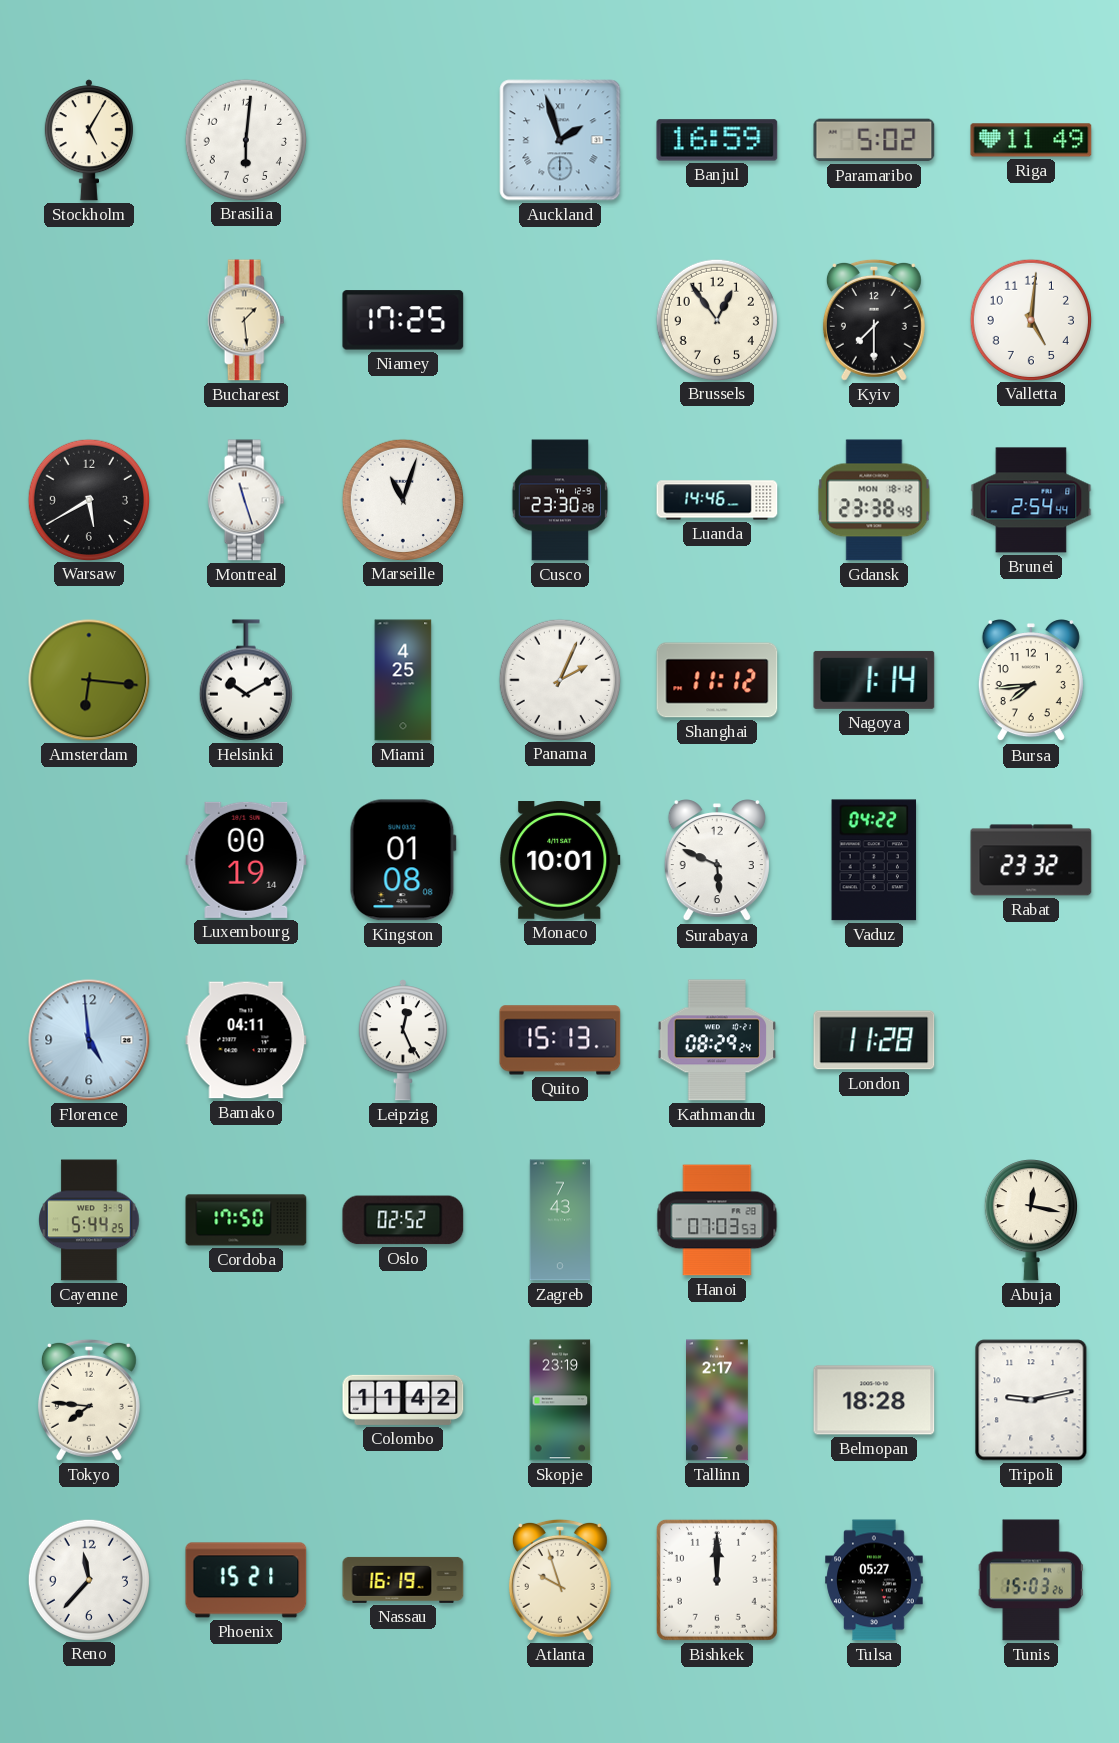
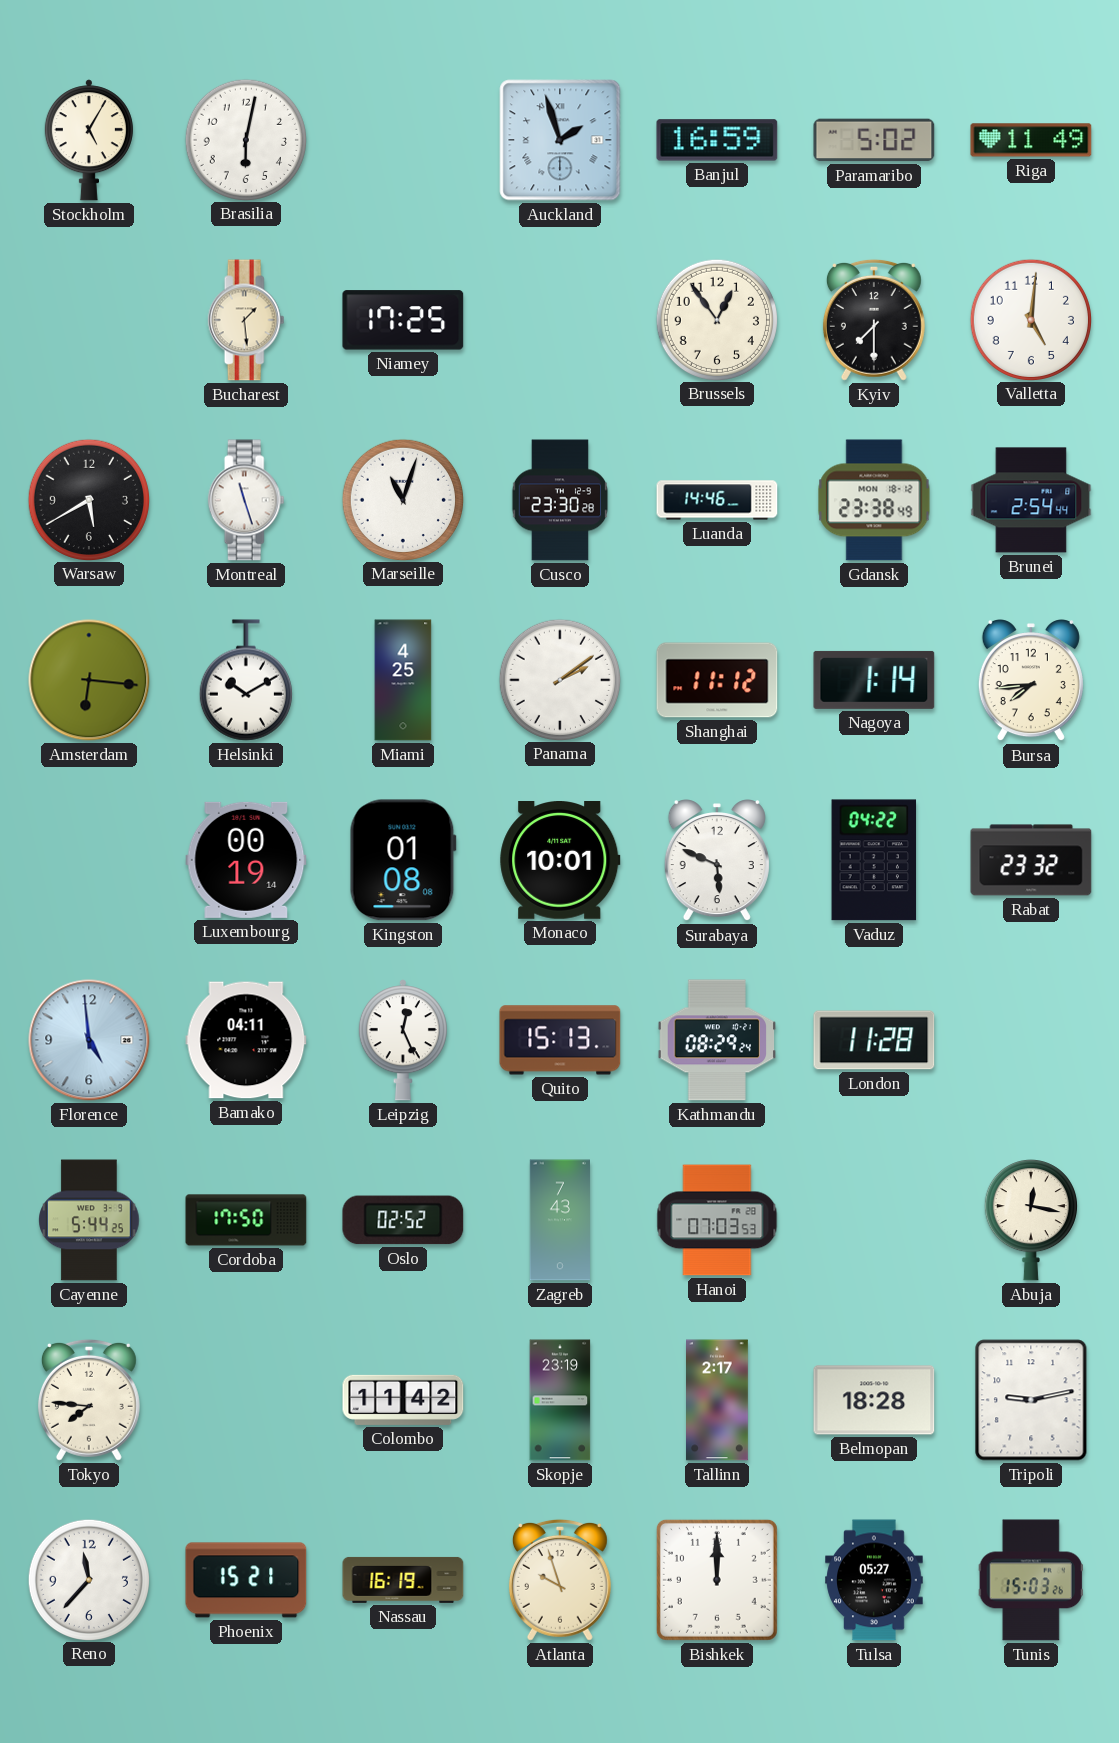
Brasilia: 6:01 -> 6:02 (245, 139)
Panama: 2:04 -> 2:09 (559, 679)
